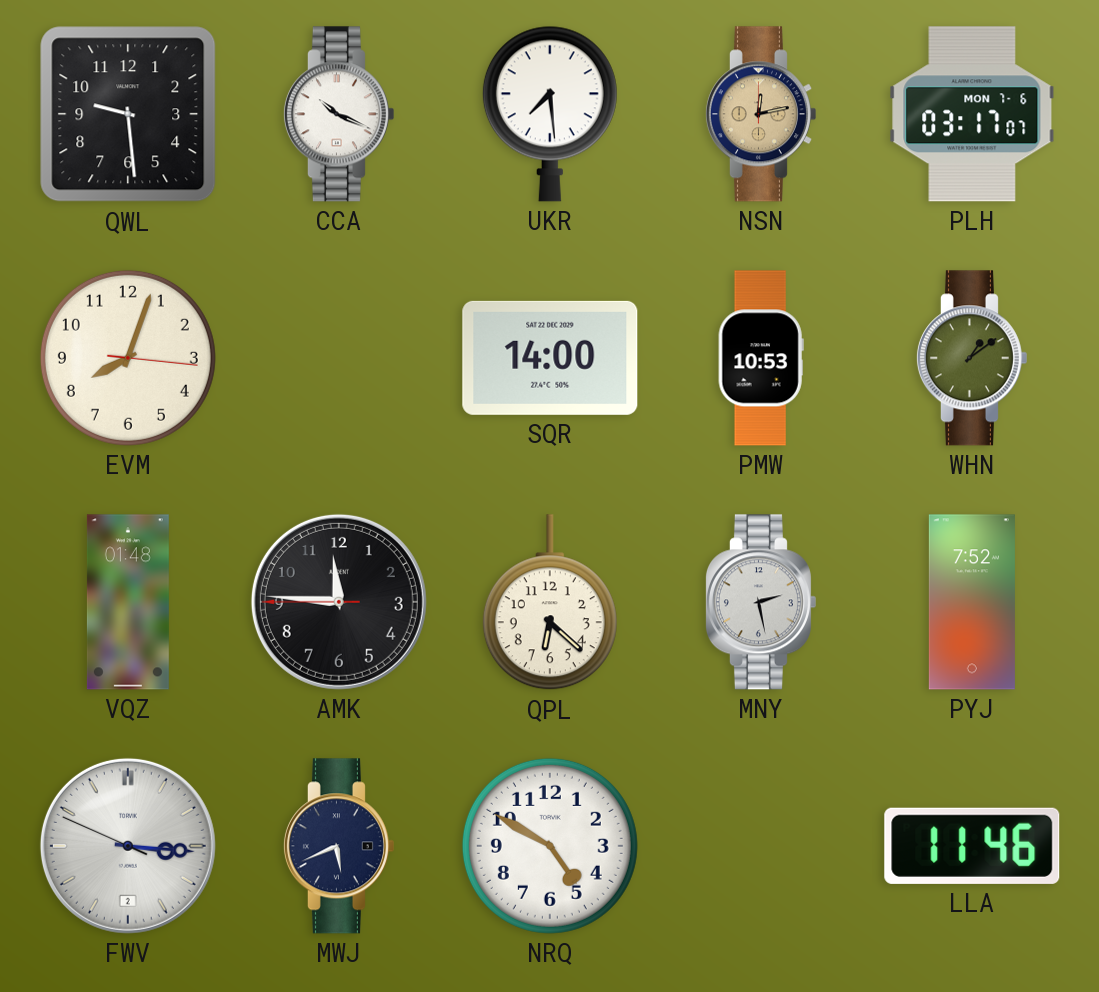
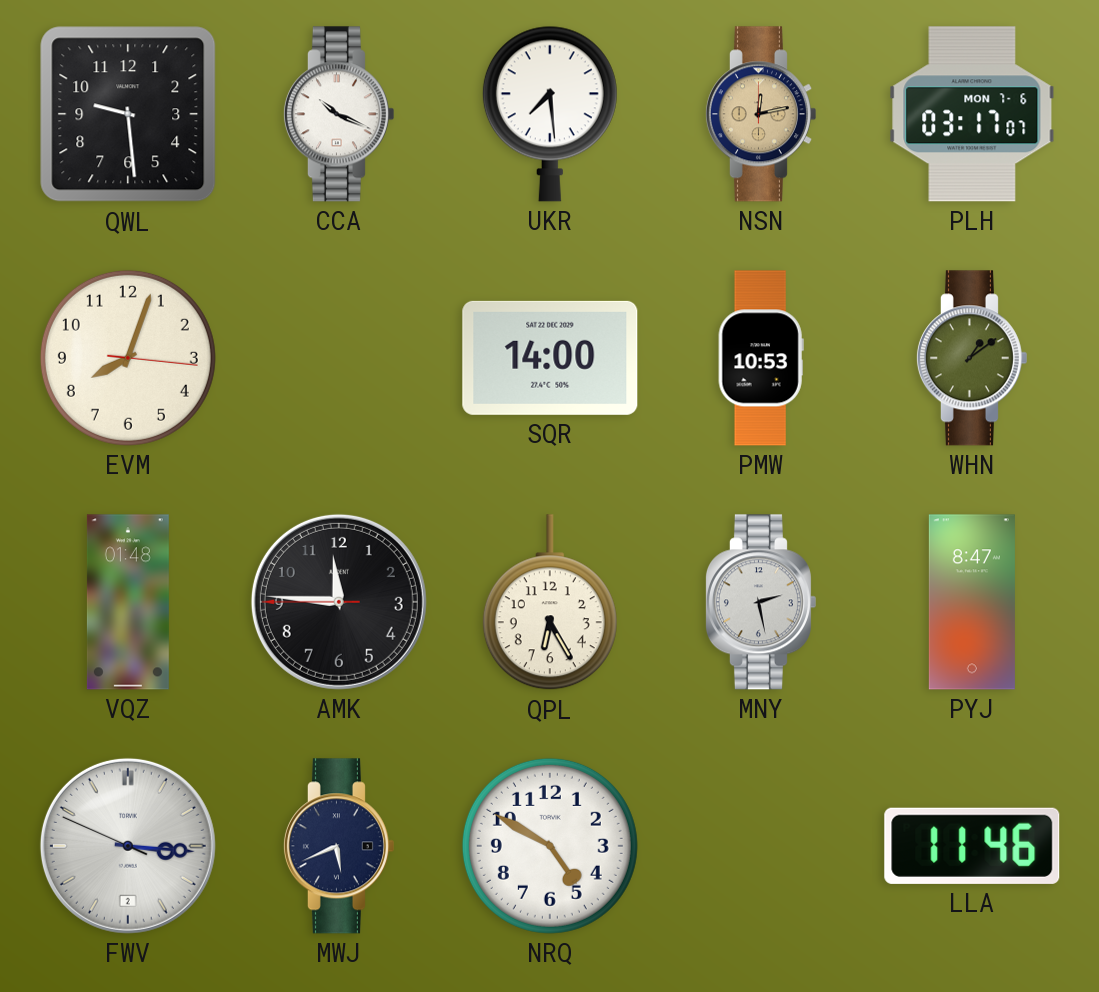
QPL: 6:22 -> 6:25 (550, 603)
PYJ: 7:52 -> 8:47 (972, 602)
